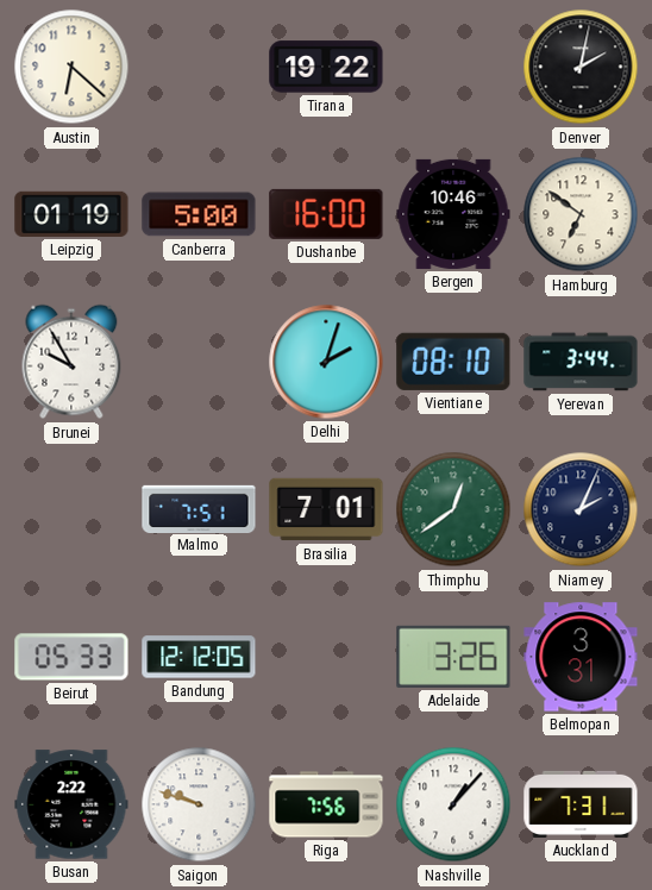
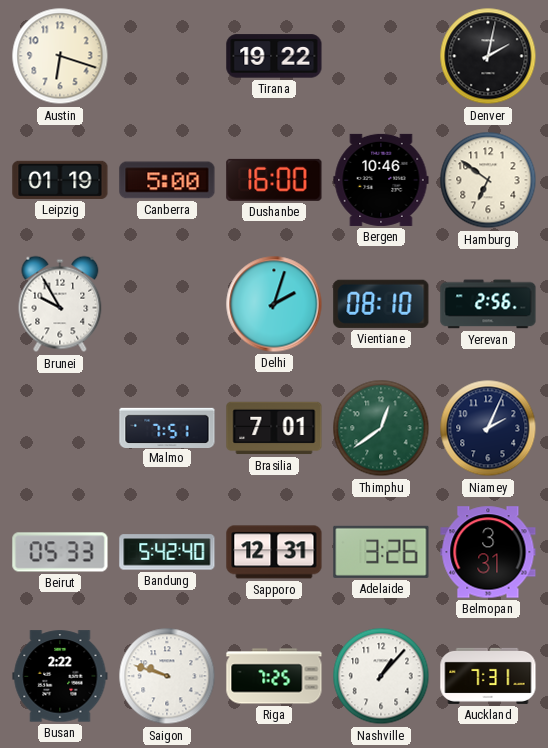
Austin: 6:22 -> 6:18 (60, 56)
Yerevan: 3:44 -> 2:56 (488, 304)
Bandung: 12:12 -> 5:42 (167, 552)
Sapporo: none -> 12:31 (274, 552)
Riga: 7:56 -> 7:25 (274, 676)
